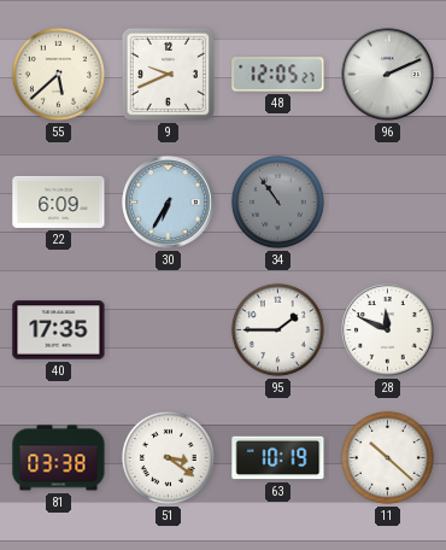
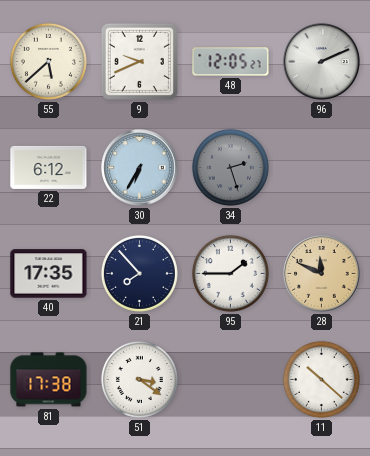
22: 6:09 -> 6:12 (49, 167)
34: 10:54 -> 2:27 (230, 167)
21: none -> 7:53 (139, 273)
28 dial: white -> champagne (322, 274)
81: 03:38 -> 17:38 (49, 380)
63: 10:19 -> none (278, 458)
